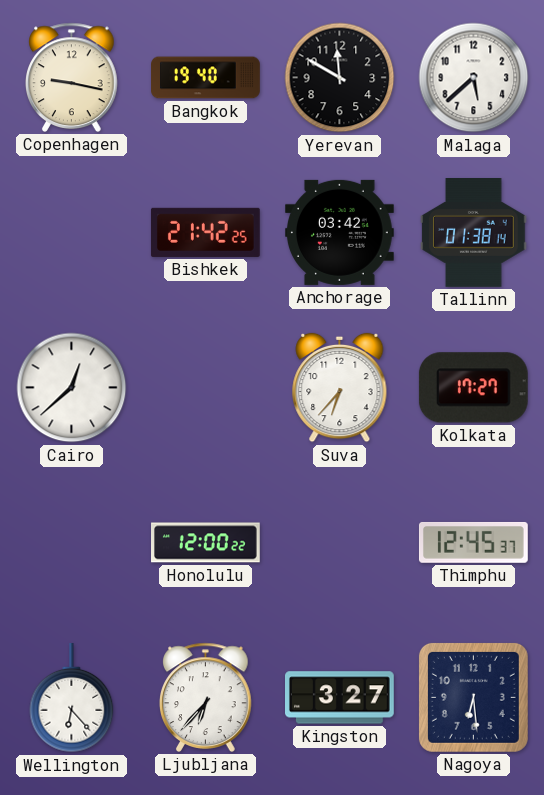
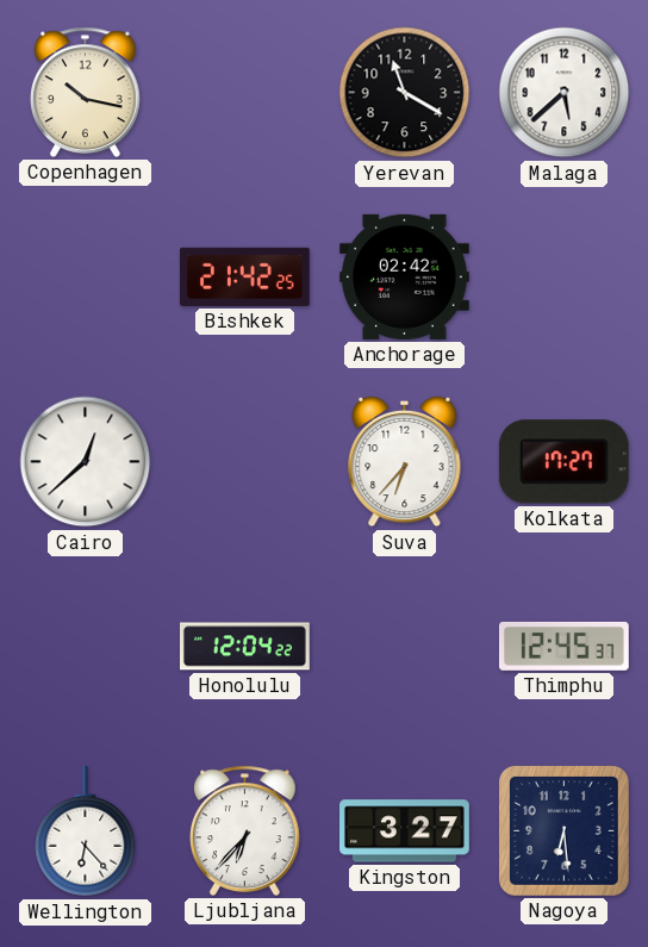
Copenhagen: 9:17 -> 10:17 (86, 92)
Bangkok: 19:40 -> none (206, 78)
Yerevan: 11:50 -> 11:20 (405, 93)
Anchorage: 03:42 -> 02:42 (405, 276)
Tallinn: 01:38 -> none (474, 233)
Honolulu: 12:00 -> 12:04 (245, 647)
